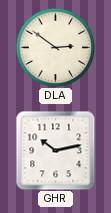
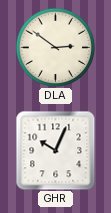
GHR: 10:13 -> 10:04 (55, 150)
